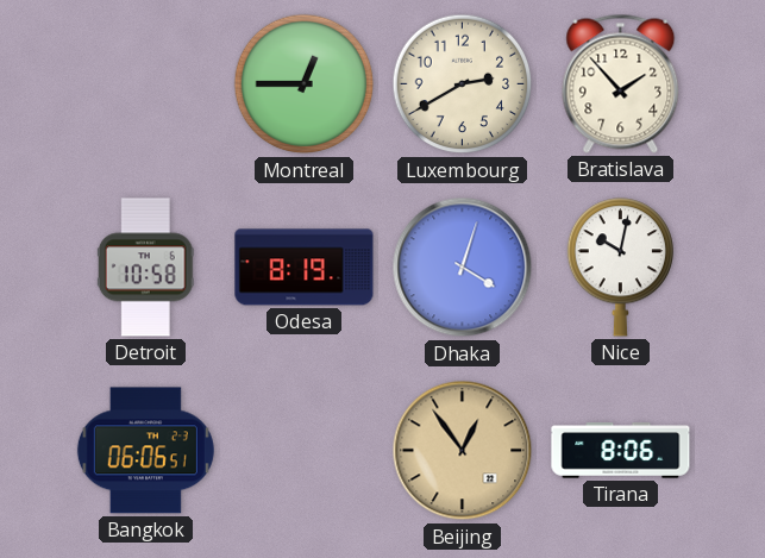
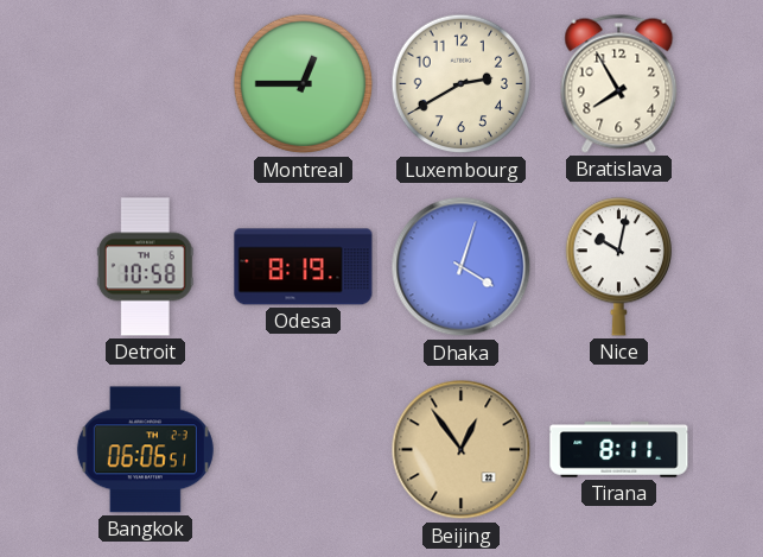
Bratislava: 1:53 -> 7:55 (619, 83)
Tirana: 8:06 -> 8:11 (619, 450)
